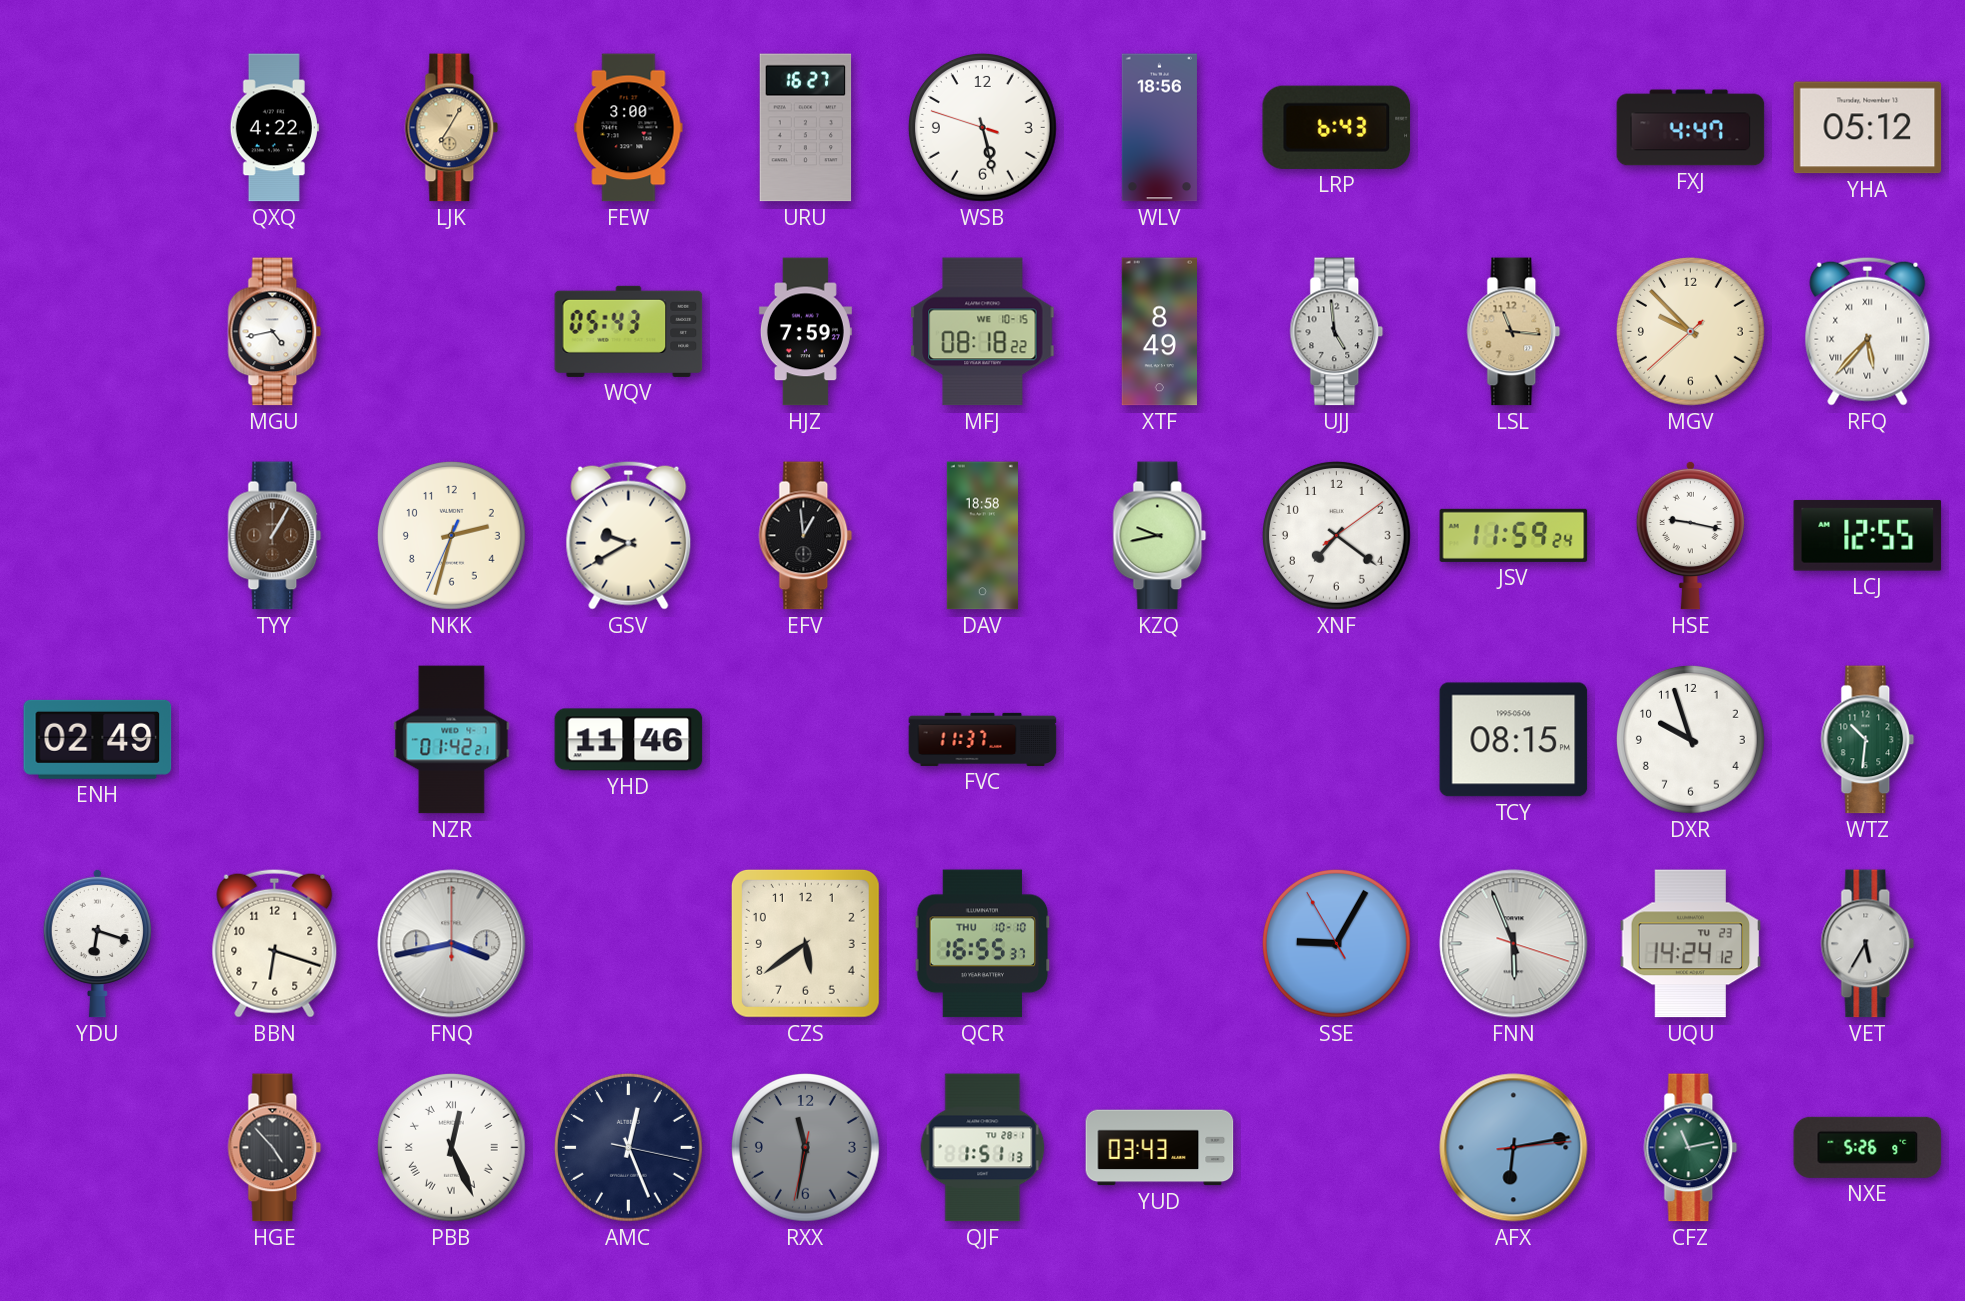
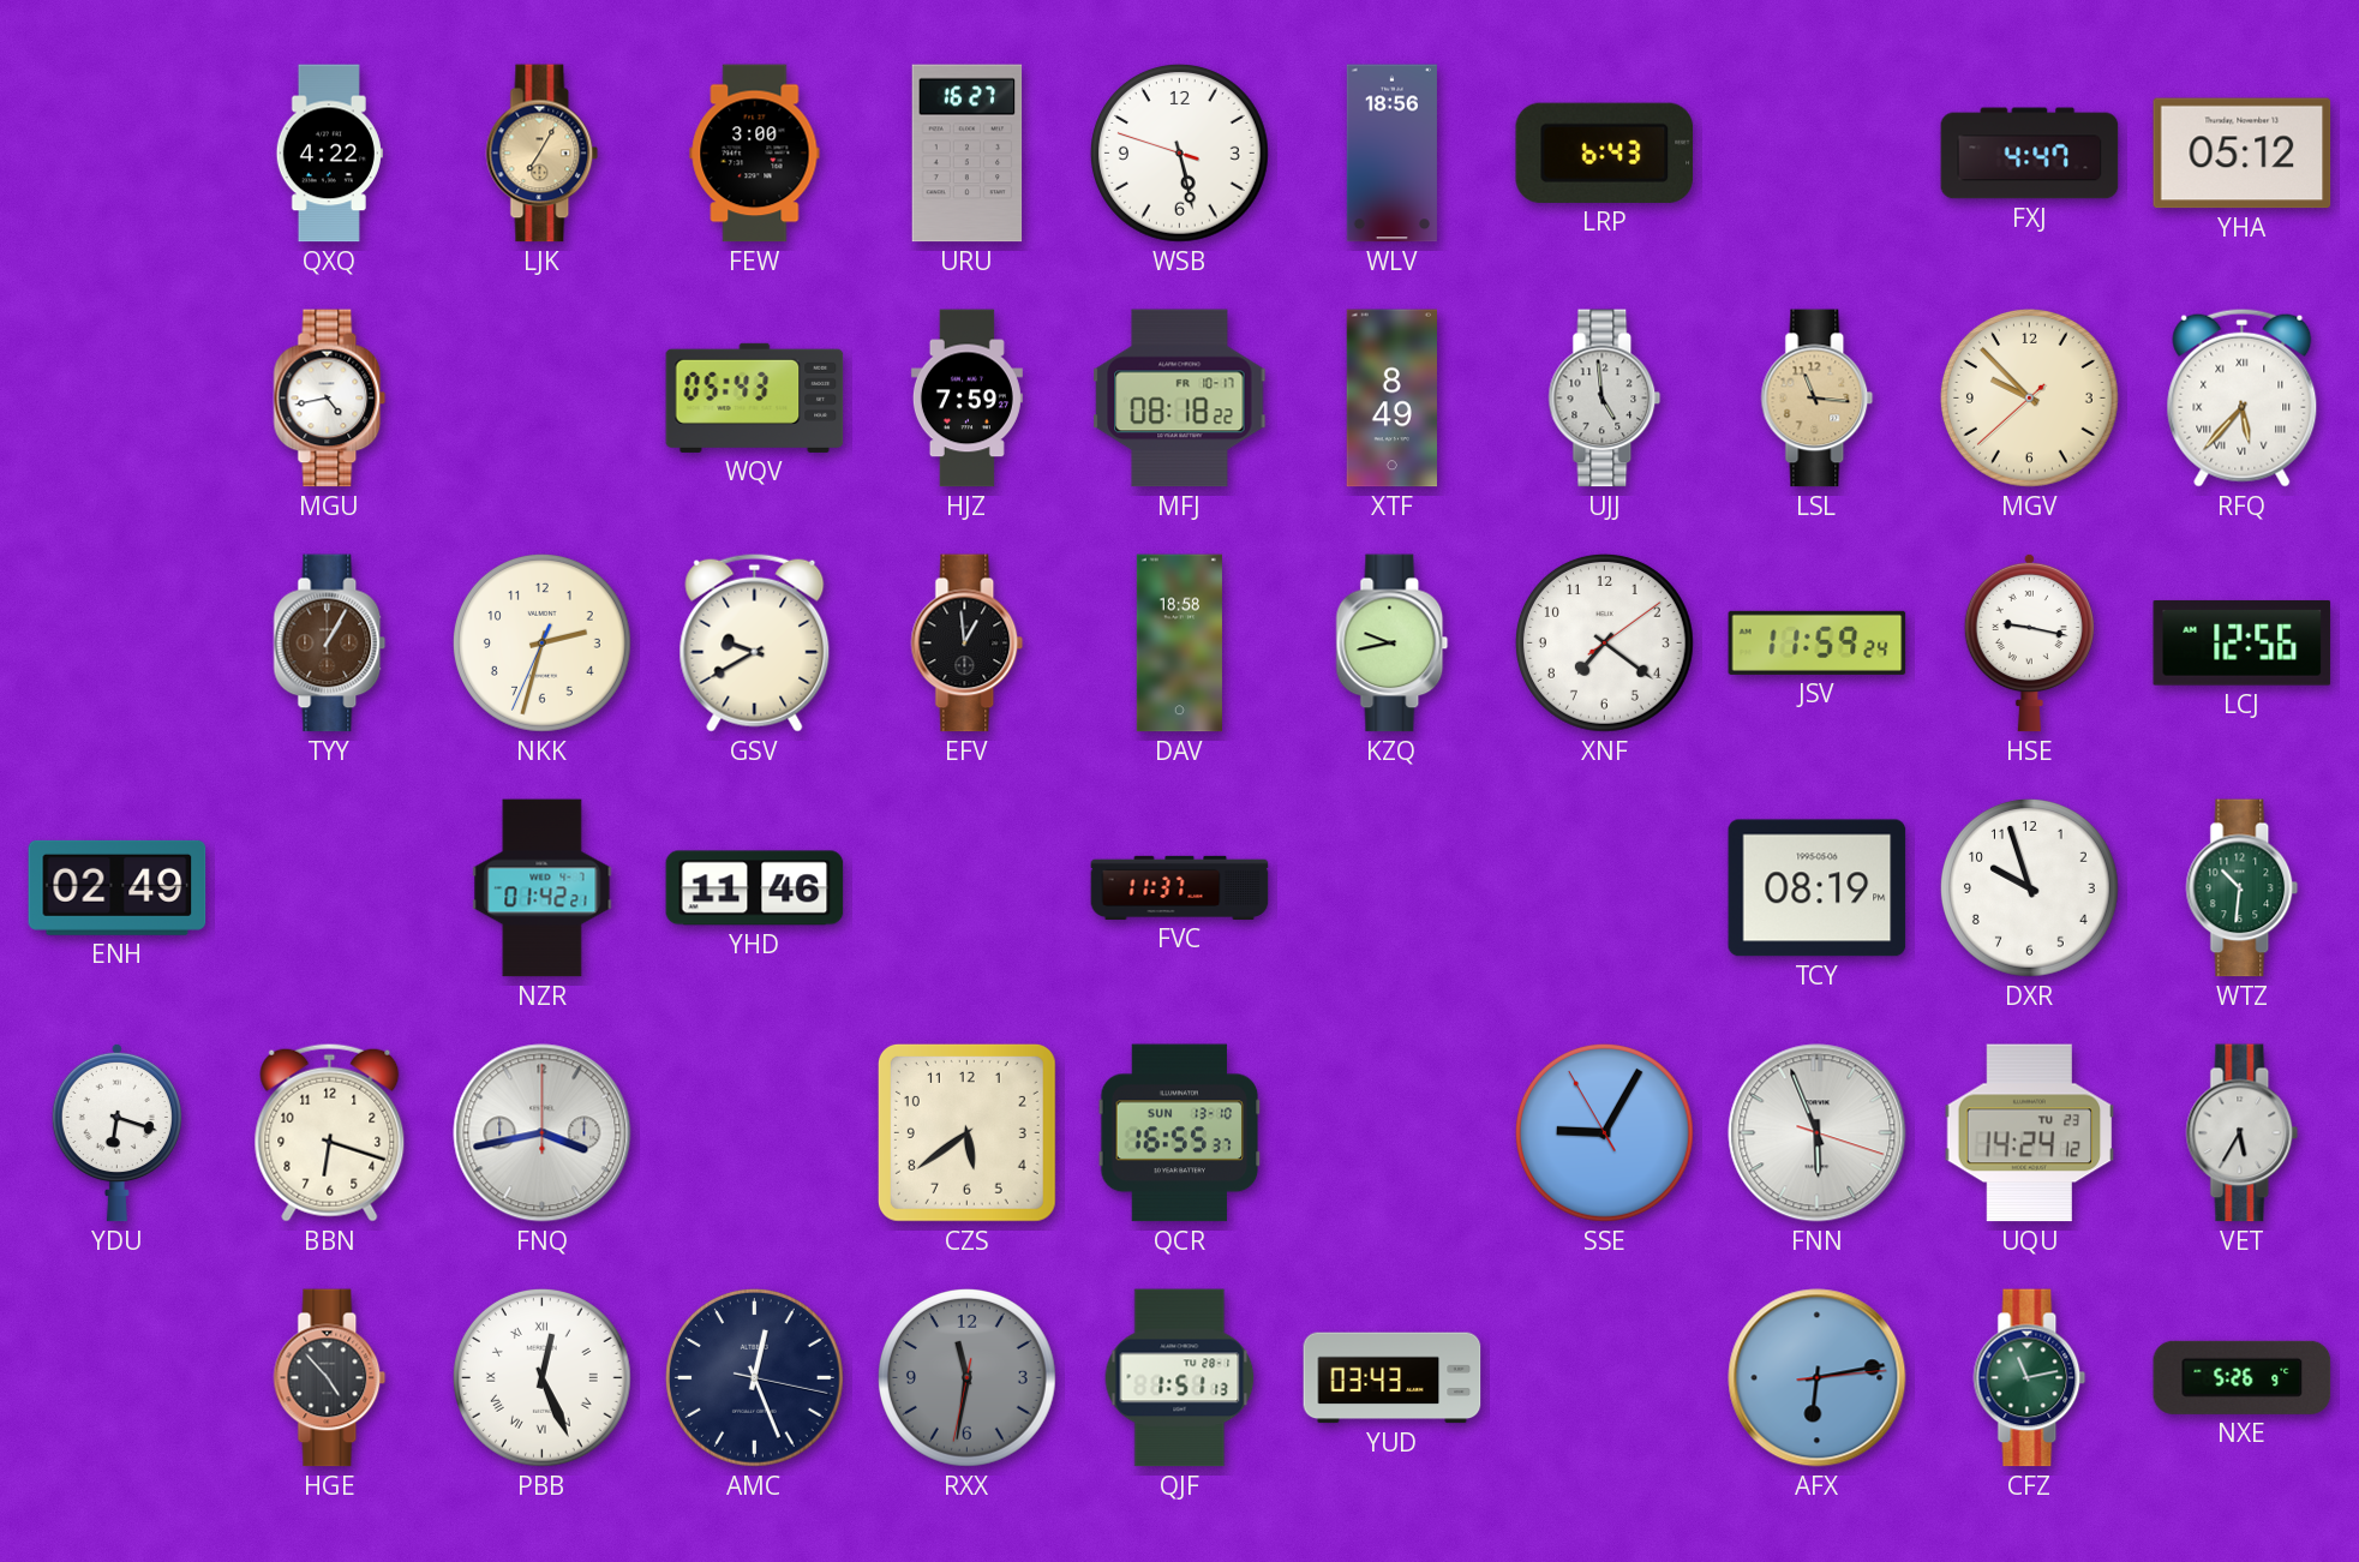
MFJ date: WE 10-15 -> FR 10-17 (1180, 399)
LCJ: 12:55 -> 12:56 (2243, 642)
TCY: 08:15 -> 08:19 (1818, 888)
QCR date: THU 10-10 -> SUN 13-10 (1180, 1133)
